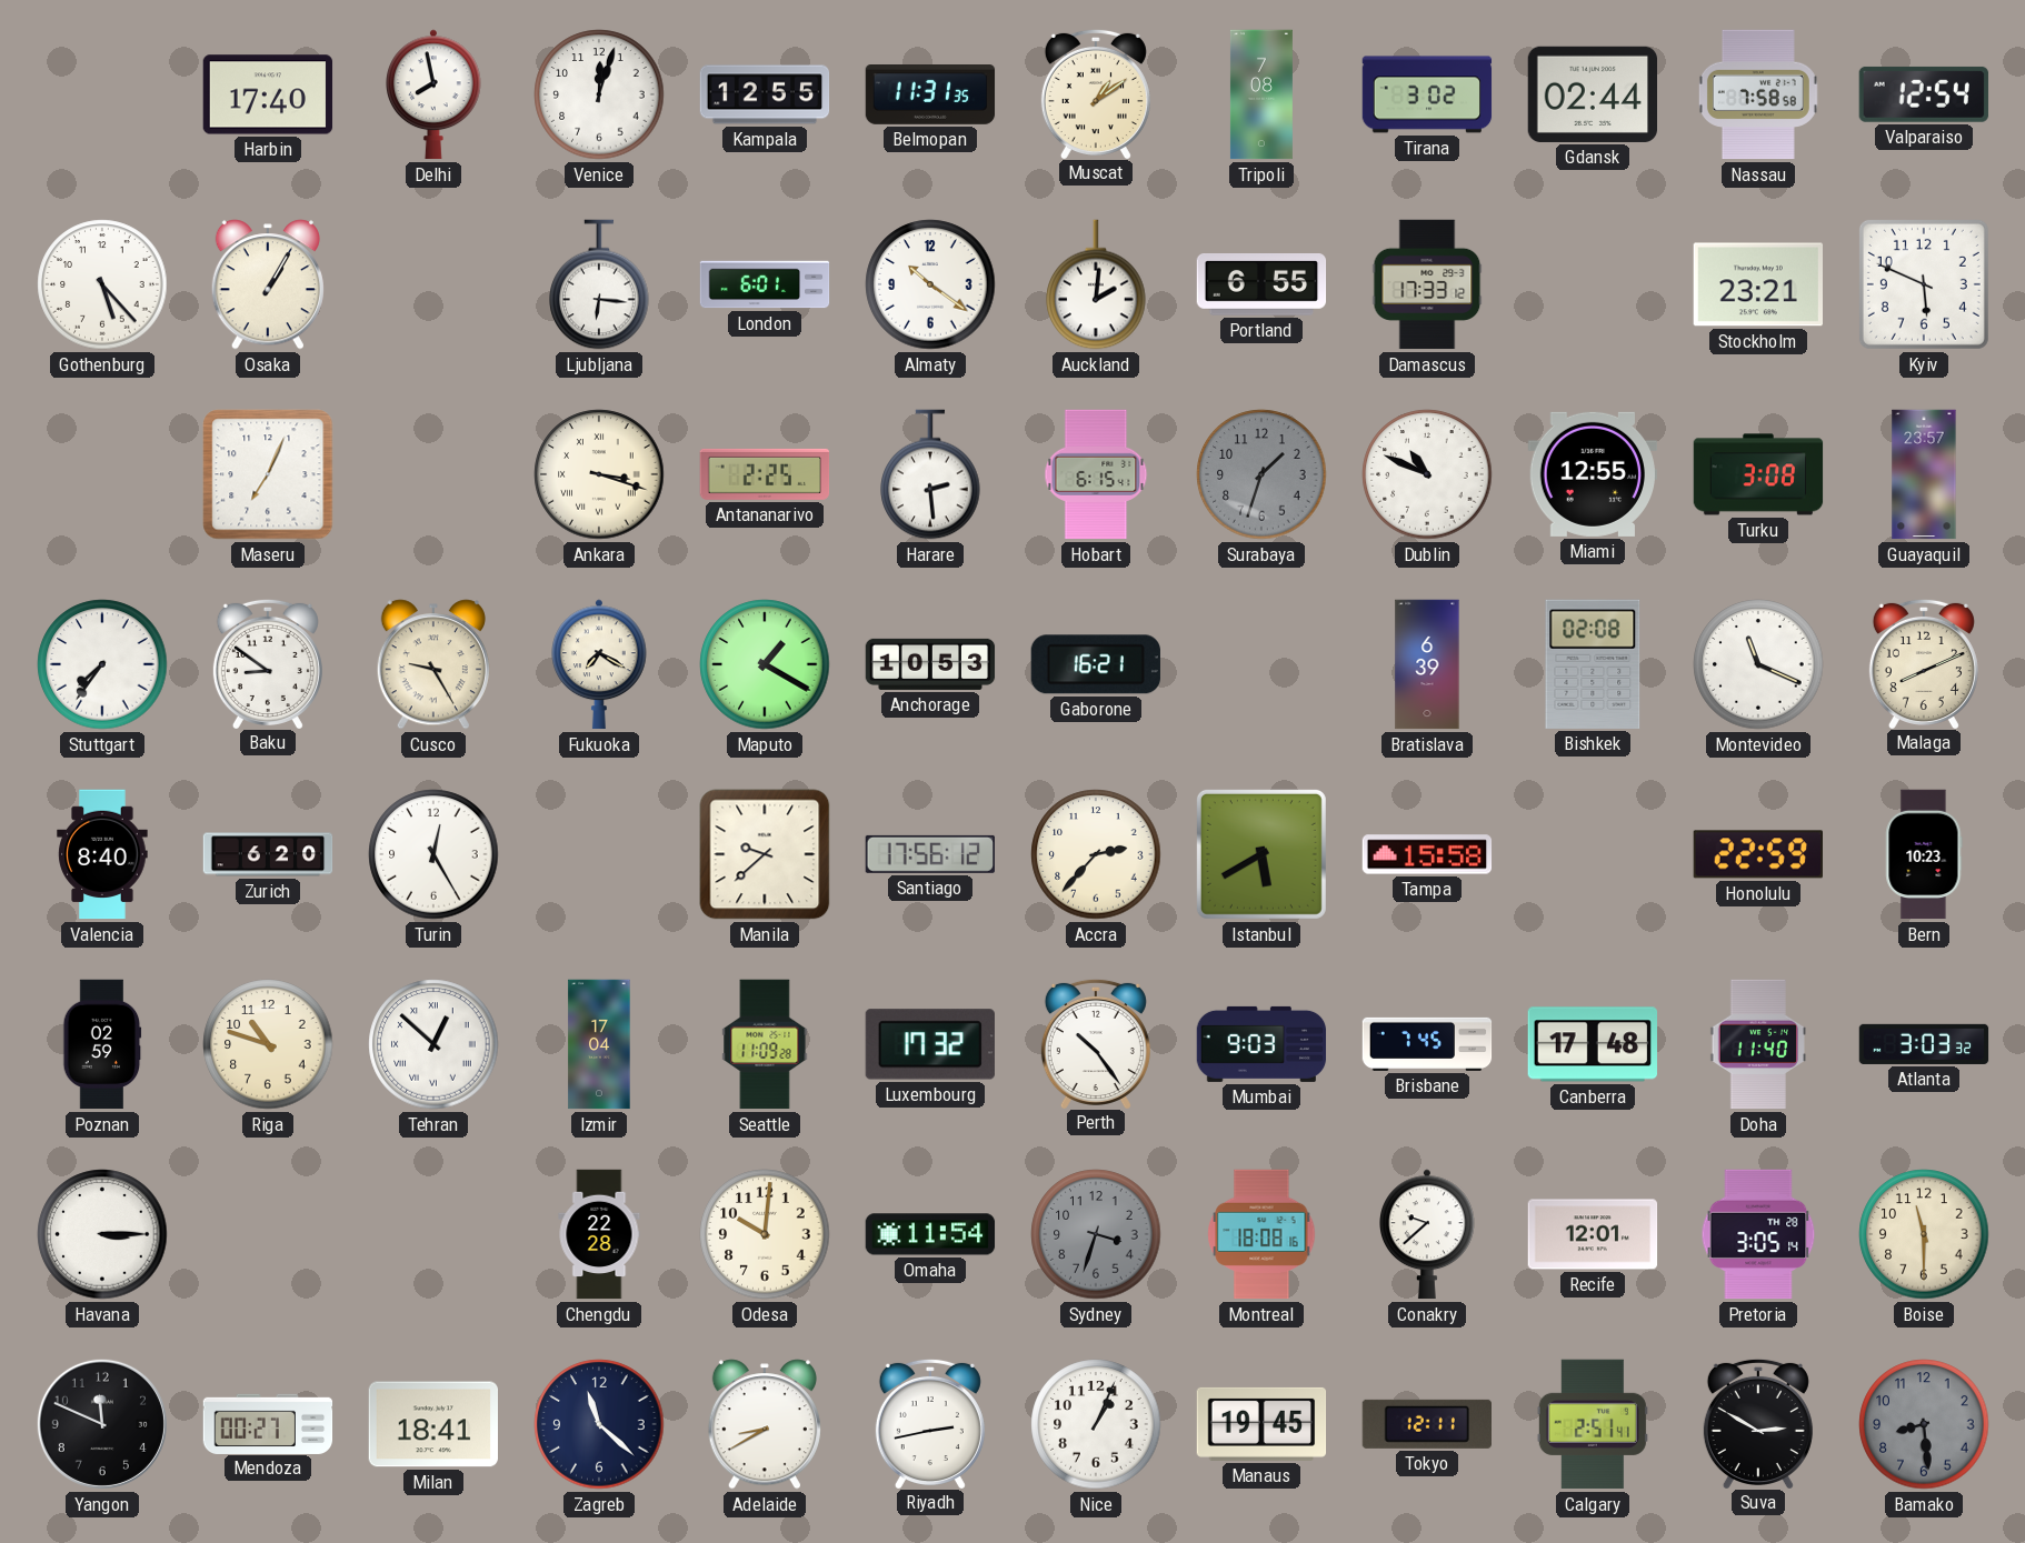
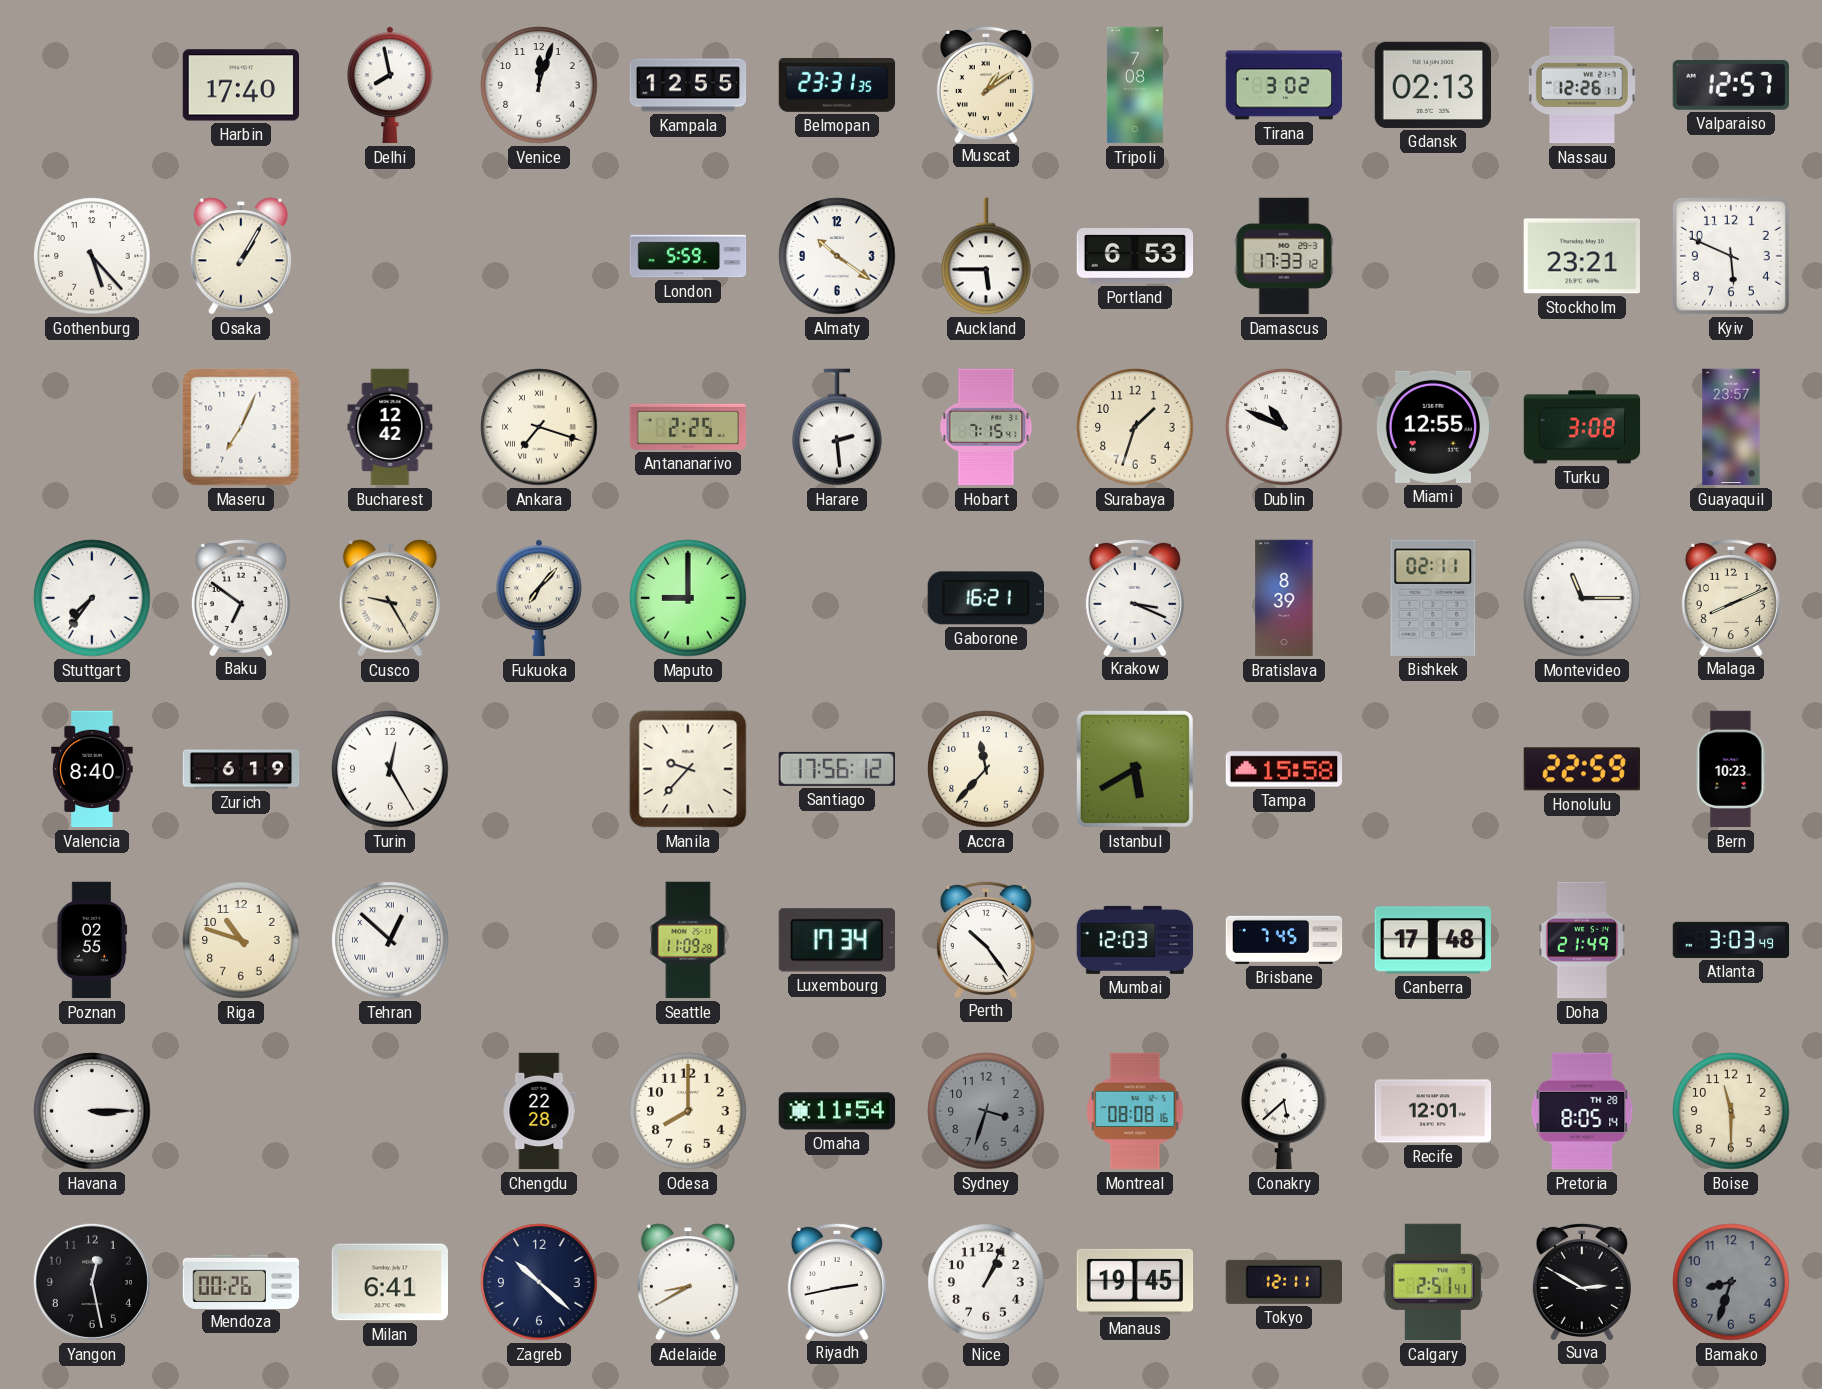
Belmopan: 11:31 -> 23:31 (837, 86)
Gdansk: 02:44 -> 02:13 (1433, 85)
Nassau: 7:58 -> 12:26 (1582, 85)
Valparaiso: 12:54 -> 12:57 (1731, 85)
Ljubljana: 6:16 -> none (599, 284)
London: 6:01 -> 5:59 (688, 256)
Auckland: 2:01 -> 5:45 (986, 256)
Portland: 6:55 -> 6:53 (1135, 257)
Bucharest: none -> 12:42 (390, 427)
Ankara: 3:18 -> 7:18 (539, 427)
Hobart: 6:15 -> 7:15 (986, 427)
Surabaya dial: grey -> cream (1135, 427)
Baku: 8:51 -> 6:51 (241, 597)
Fukuoka: 7:20 -> 7:07 (540, 598)
Maputo: 1:20 -> 9:00 (688, 598)
Anchorage: 10:53 -> none (930, 664)
Krakow: none -> 3:19 (1135, 597)
Bratislava: 6:39 -> 8:39 (1284, 598)
Bishkek: 02:08 -> 02:11 (1433, 598)
Montevideo: 11:19 -> 11:15 (1582, 598)
Zurich: 6:20 -> 6:19 (241, 769)
Manila: 9:38 -> 9:37 (688, 769)
Accra: 2:37 -> 11:37 (986, 769)
Poznan: 02:59 -> 02:55 (92, 940)
Izmir: 17:04 -> none (599, 1044)
Luxembourg: 17:32 -> 17:34 (837, 940)
Mumbai: 9:03 -> 12:03 (1135, 940)
Doha: 11:40 -> 21:49 (1581, 940)
Atlanta: 3:03:32 -> 3:03:49 (1731, 940)
Odesa: 10:01 -> 8:00 (688, 1111)
Montreal: 18:08 -> 08:08 (1135, 1111)
Conakry: 9:38 -> 5:38 (1285, 1111)
Pretoria: 3:05 -> 8:05 (1582, 1111)
Yangon: 11:49 -> 12:28 (92, 1282)
Mendoza: 00:27 -> 00:26 (241, 1281)
Milan: 18:41 -> 6:41 (389, 1282)
Zagreb: 11:22 -> 10:22 (539, 1282)
Bamako: 8:29 -> 8:33 (1731, 1282)
